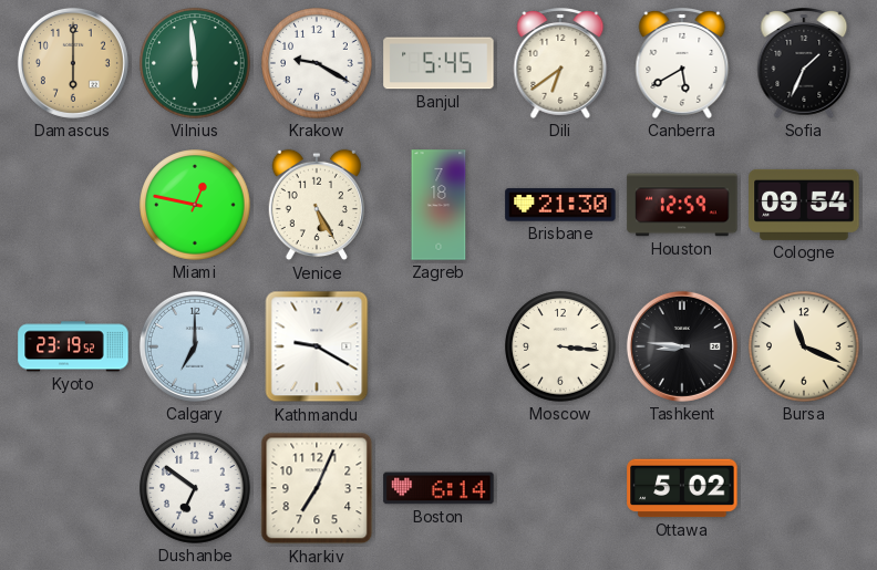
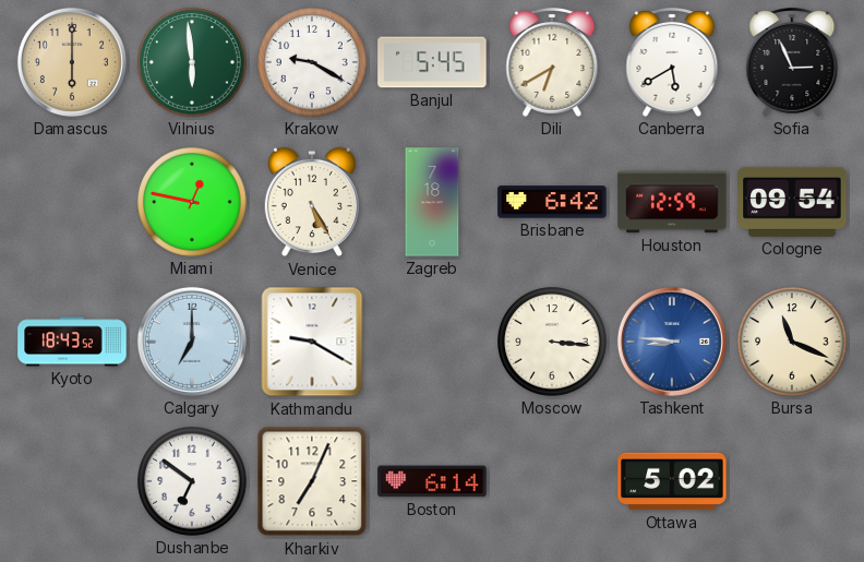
Dili: 6:39 -> 6:40 (552, 63)
Sofia: 1:34 -> 2:56 (792, 63)
Brisbane: 21:30 -> 6:42 (552, 202)
Kyoto: 23:19 -> 18:43 (72, 342)
Tashkent dial: black -> blue (672, 342)
